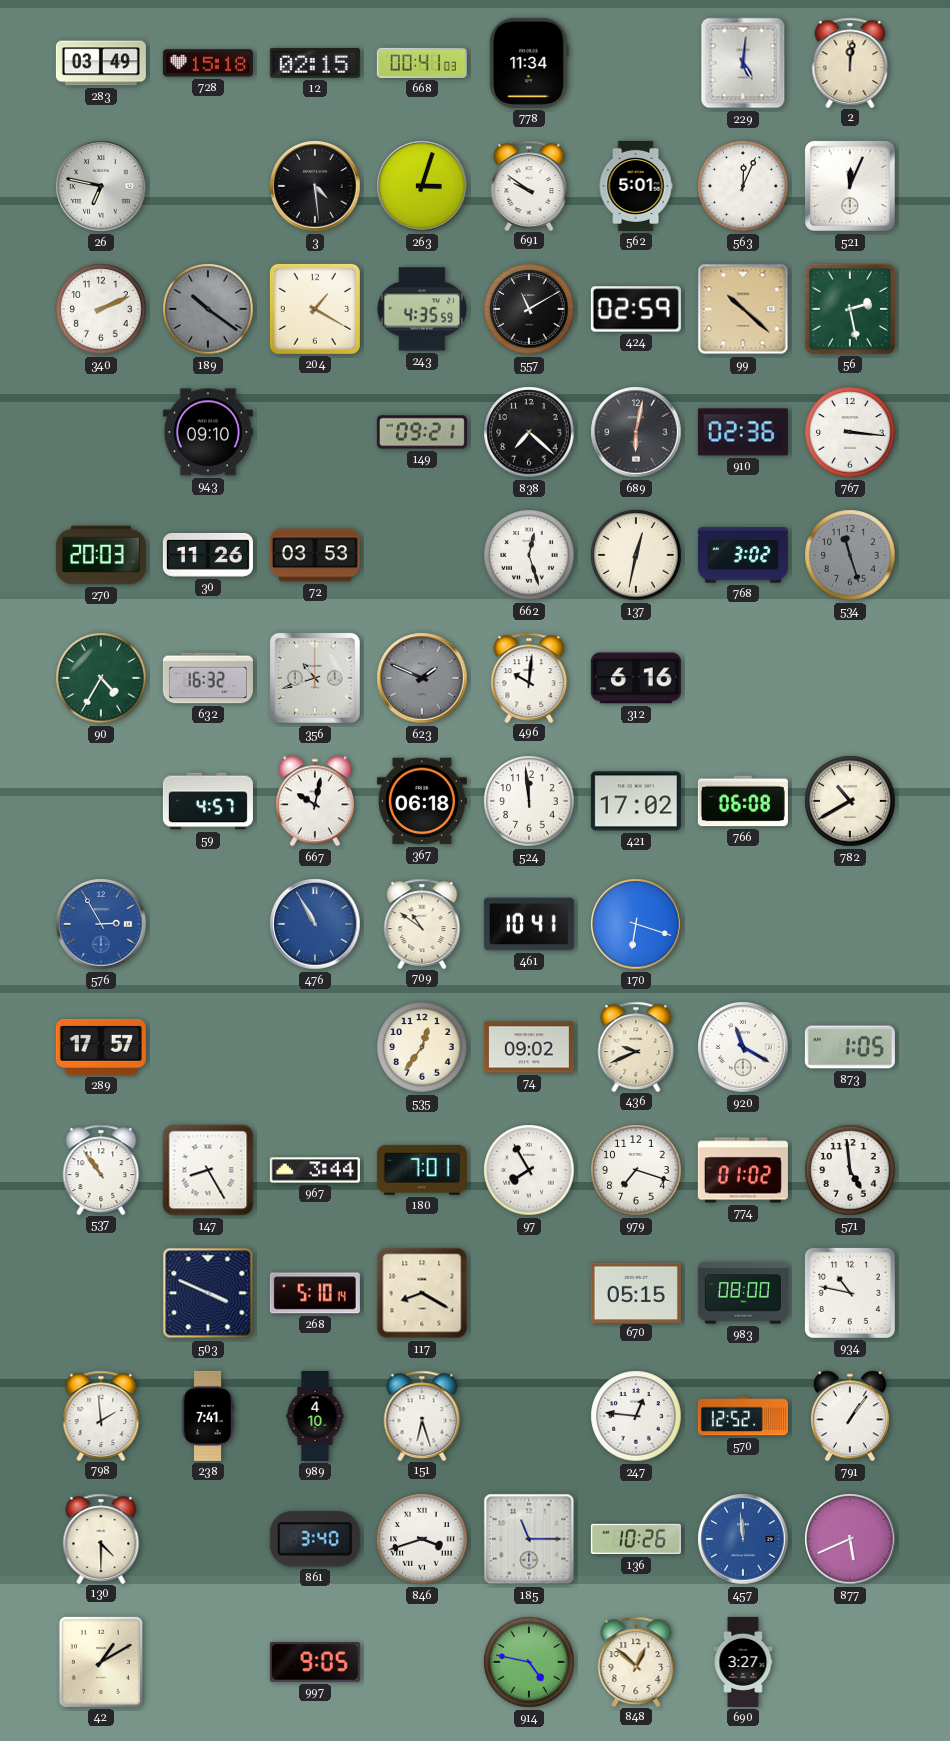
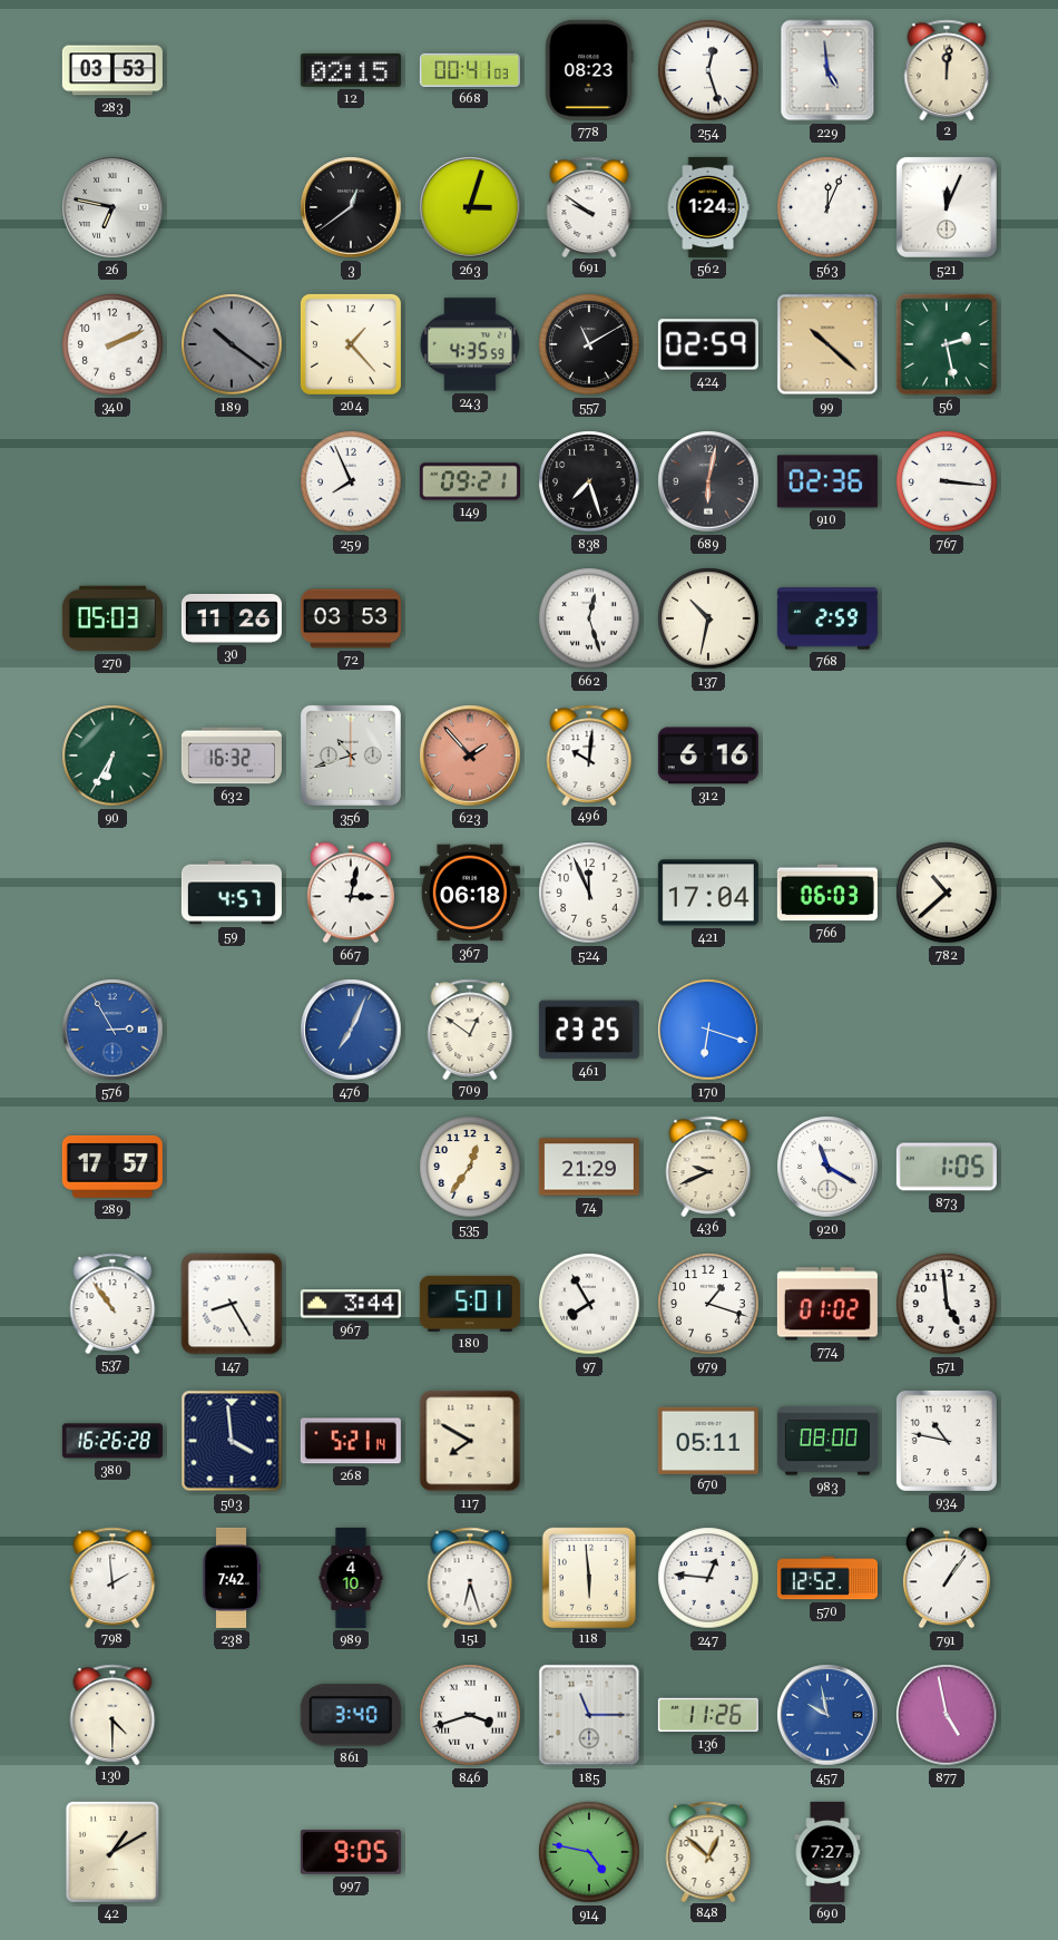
283: 03:49 -> 03:53 (112, 70)
728: 15:18 -> none (208, 63)
778: 11:34 -> 08:23 (589, 70)
254: none -> 12:27 (708, 70)
229: 5:01 -> 4:59 (827, 70)
3: 4:29 -> 12:39 (351, 207)
562: 5:01 -> 1:24 (708, 207)
204: 1:20 -> 1:23 (351, 344)
943: 09:10 -> none (208, 432)
259: none -> 7:56 (351, 481)
838: 7:22 -> 7:27 (589, 481)
270: 20:03 -> 05:03 (112, 618)
137: 12:32 -> 10:32 (708, 618)
768: 3:02 -> 2:59 (827, 618)
534: 11:27 -> none (850, 555)
90: 4:35 -> 6:35 (112, 755)
623: 1:49 -> 1:53 (470, 755)
623 dial: grey -> salmon (470, 755)
667: 10:02 -> 3:02 (351, 893)
524: 11:59 -> 11:56 (589, 893)
421: 17:02 -> 17:04 (708, 893)
766: 06:08 -> 06:03 (827, 893)
782: 10:40 -> 10:38 (947, 893)
476: 10:55 -> 7:04 (351, 1030)
709: 10:51 -> 12:51 (470, 1029)
461: 10:41 -> 23:25 (589, 1030)
74: 09:02 -> 21:29 (589, 1167)
180: 7:01 -> 5:01 (470, 1304)
979: 7:18 -> 1:18 (708, 1304)
380: none -> 16:26 (112, 1441)
503: 3:49 -> 3:59 (232, 1441)
268: 5:10 -> 5:21 (351, 1441)
117: 8:20 -> 7:50 (470, 1441)
670: 05:15 -> 05:11 (708, 1440)
238: 7:41 -> 7:42 (232, 1578)
118: none -> 5:59 (588, 1577)
136: 10:26 -> 11:26 (708, 1715)
457: 11:59 -> 9:58 (827, 1715)
877: 5:41 -> 4:58 (947, 1715)
690: 3:27 -> 7:27 (827, 1852)
